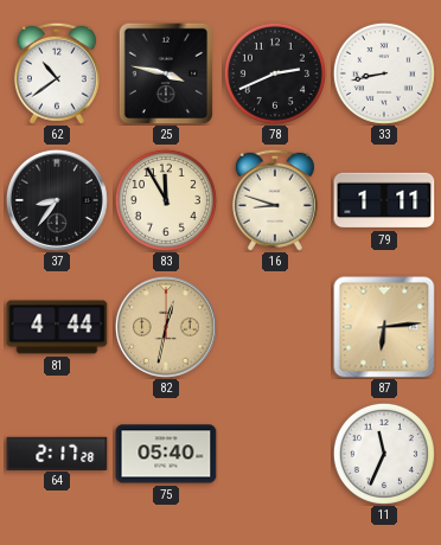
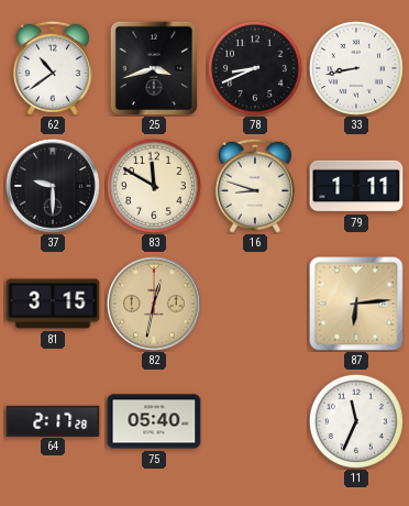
25: 3:47 -> 3:42 (154, 68)
78: 2:41 -> 8:41 (255, 68)
37: 8:36 -> 9:30 (53, 186)
83: 11:55 -> 11:50 (154, 186)
81: 4:44 -> 3:15 (53, 304)
